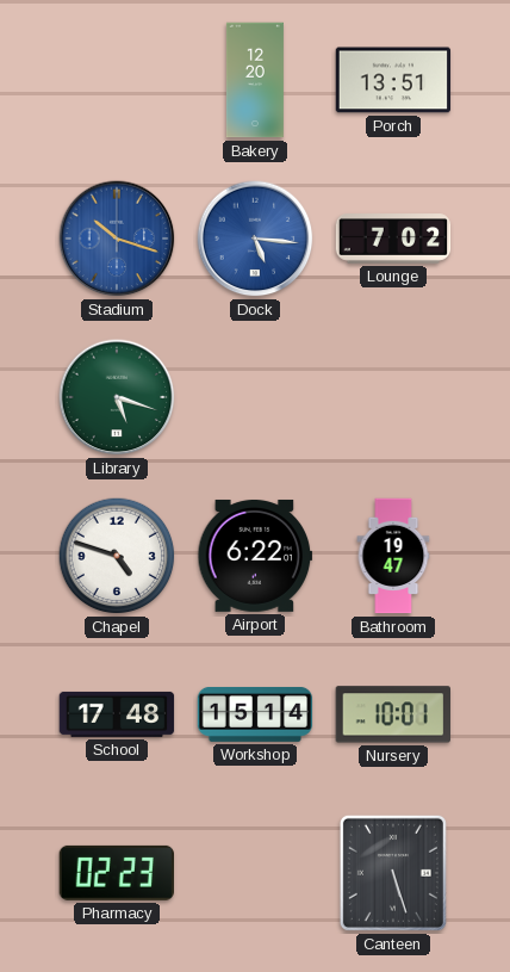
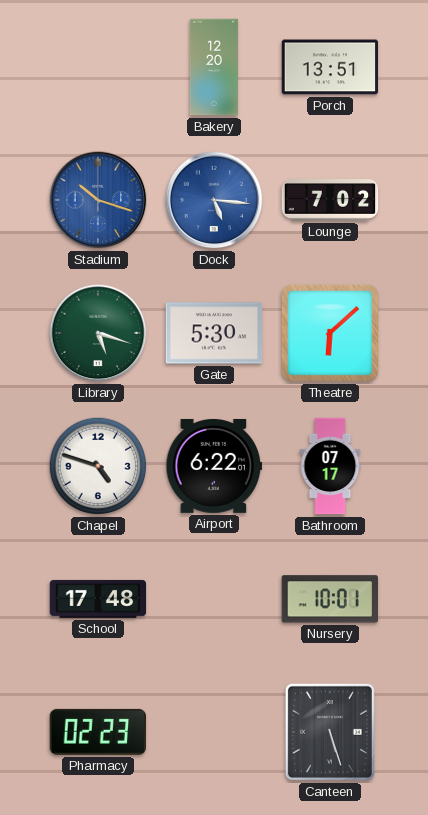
Gate: none -> 5:30 (214, 333)
Theatre: none -> 6:08 (330, 333)
Bathroom: 19:47 -> 07:17 (330, 466)
Workshop: 15:14 -> none (255, 716)
